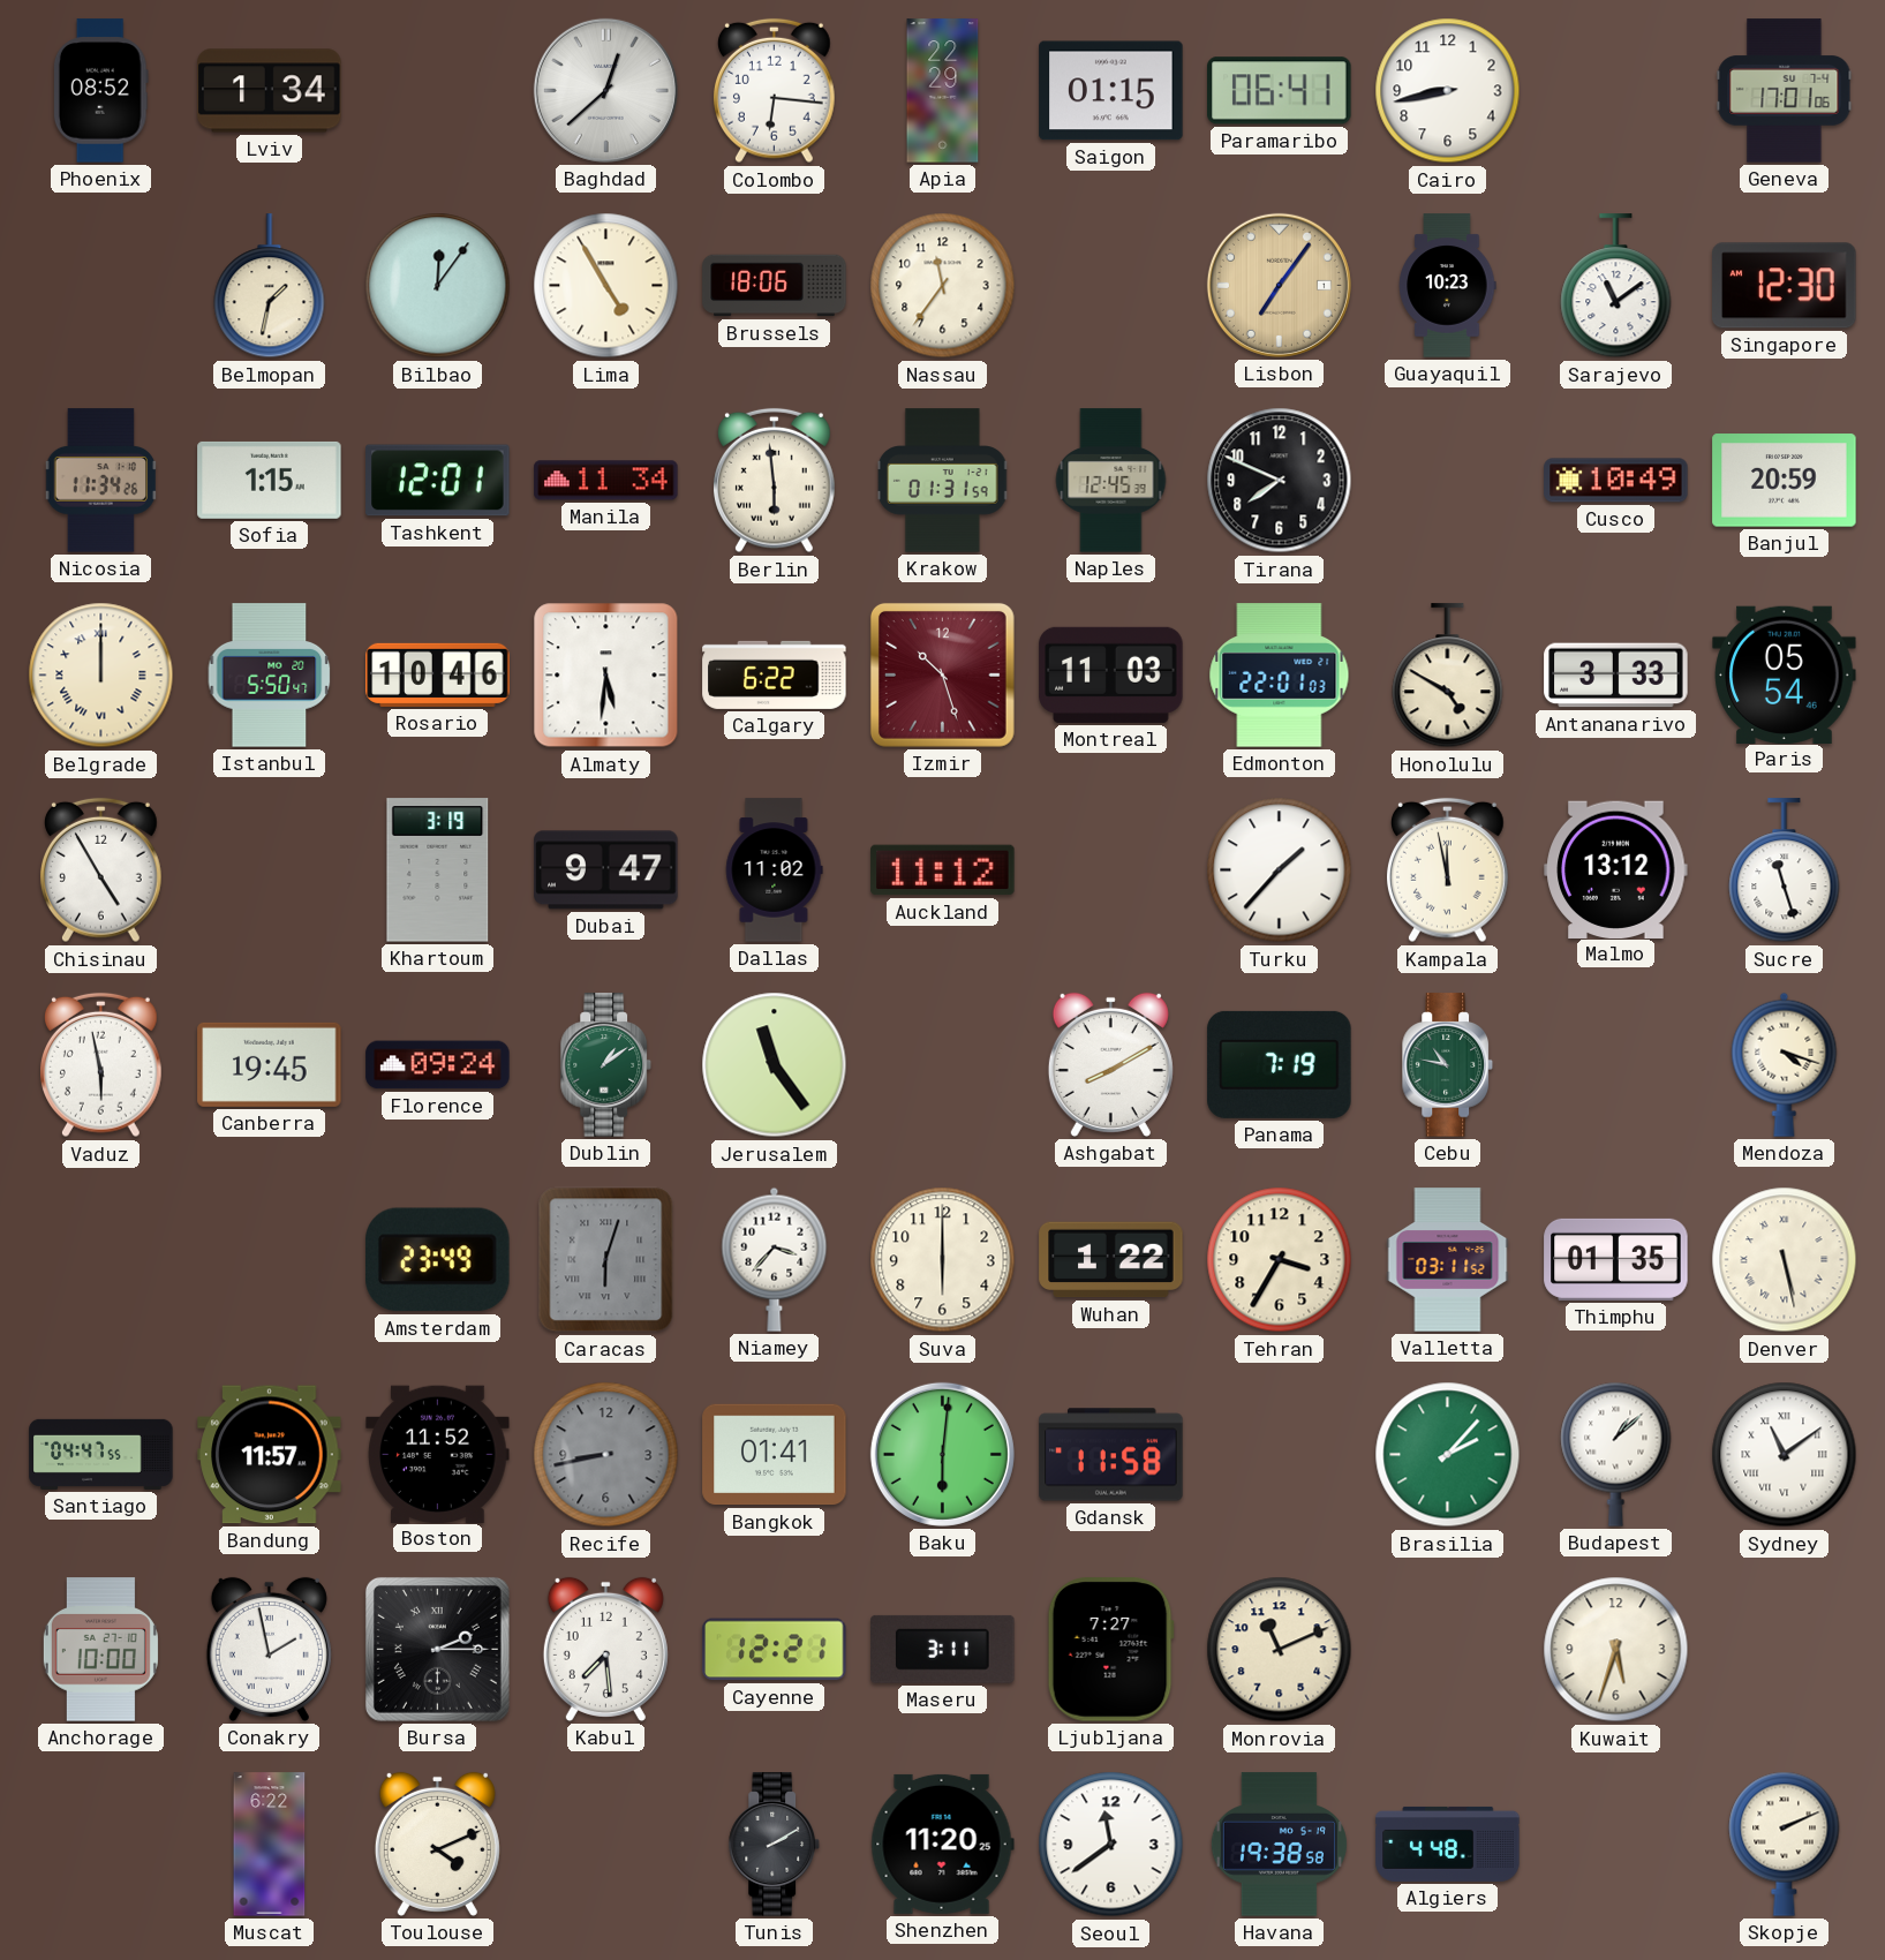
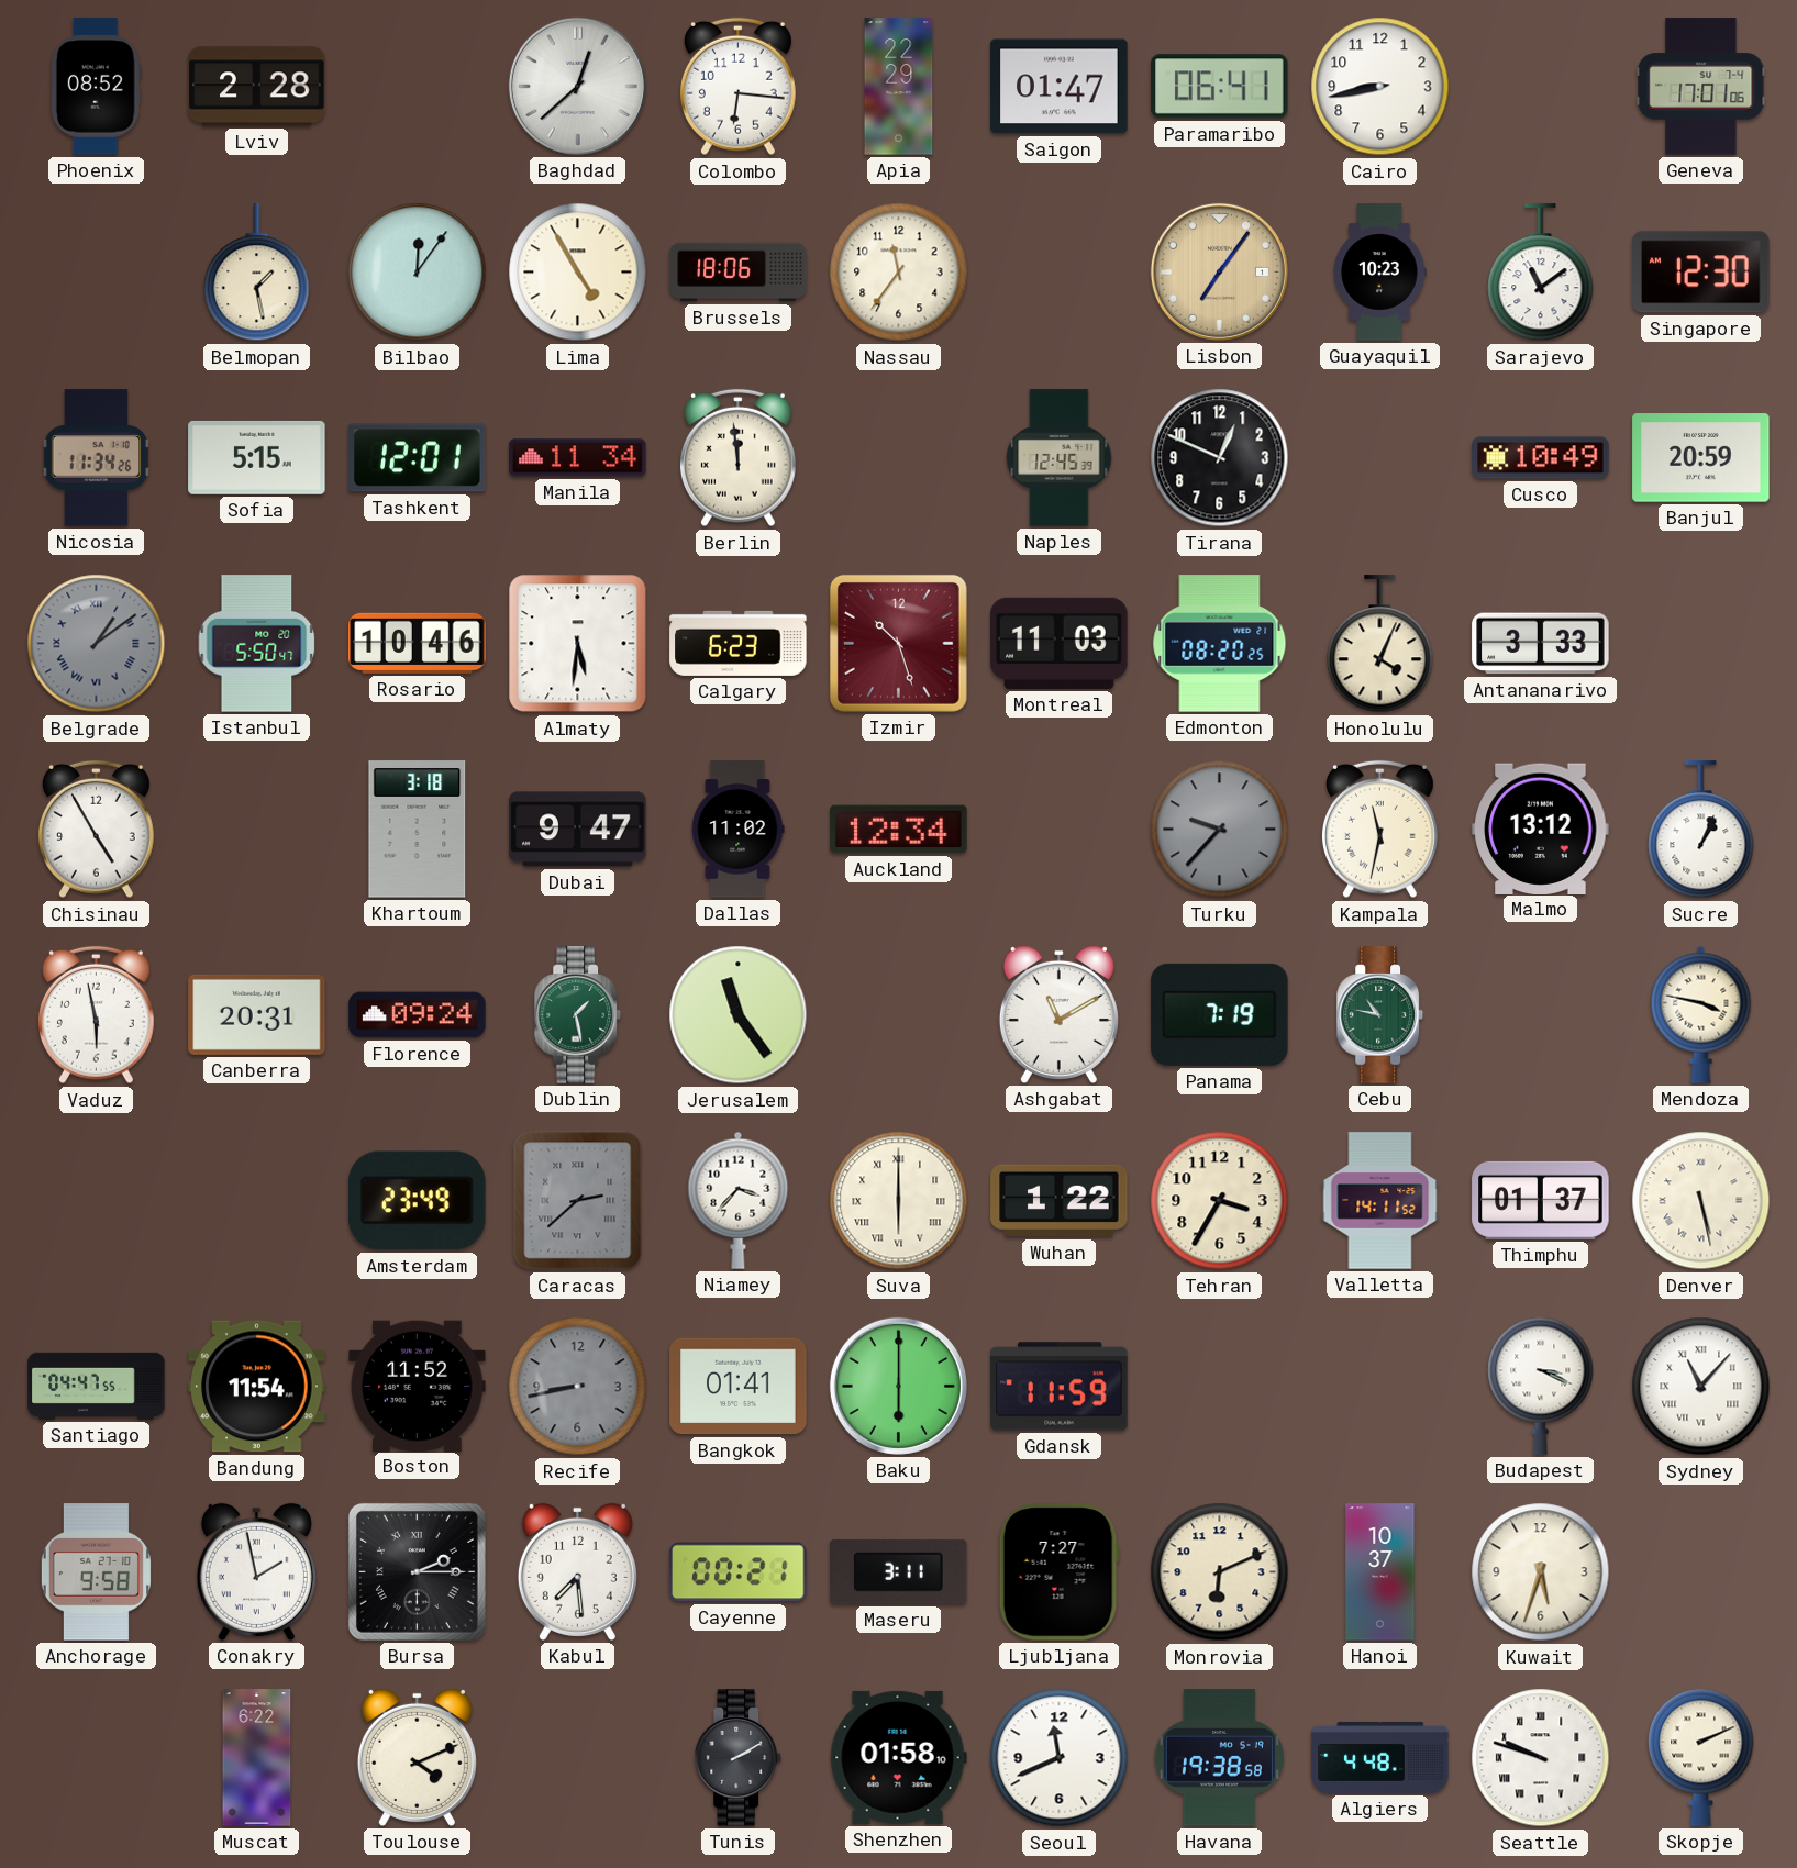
Lviv: 1:34 -> 2:28 (257, 87)
Saigon: 01:15 -> 01:47 (1060, 87)
Belmopan: 1:32 -> 1:28 (257, 273)
Sofia: 1:15 -> 5:15 (257, 457)
Berlin: 5:59 -> 11:59 (737, 458)
Krakow: 01:31 -> none (943, 481)
Tirana: 7:49 -> 12:49 (1220, 458)
Belgrade: 12:00 -> 1:09 (97, 644)
Belgrade dial: cream -> grey (97, 644)
Calgary: 6:22 -> 6:23 (739, 643)
Edmonton: 22:01 -> 08:20 (1220, 644)
Honolulu: 4:50 -> 4:04 (1380, 644)
Paris: 05:54 -> none (1785, 674)
Khartoum: 3:19 -> 3:18 (418, 830)
Auckland: 11:12 -> 12:34 (899, 830)
Turku: 1:37 -> 9:37 (1220, 830)
Turku dial: white -> grey (1220, 830)
Kampala: 11:58 -> 11:32 (1379, 830)
Sucre: 11:27 -> 1:04 (1701, 830)
Canberra: 19:45 -> 20:31 (257, 1014)
Dublin: 1:09 -> 1:28 (578, 1015)
Ashgabat: 8:10 -> 11:10 (1058, 1014)
Mendoza: 4:18 -> 3:47 (1701, 1014)
Caracas: 6:03 -> 2:38 (578, 1201)
Suva numerals: Arabic -> Roman (899, 1201)
Valletta: 03:11 -> 14:11 (1380, 1201)
Thimphu: 01:35 -> 01:37 (1541, 1200)
Bandung: 11:57 -> 11:54 (257, 1387)
Baku: 6:01 -> 6:00 (898, 1386)
Gdansk: 11:58 -> 11:59 (1060, 1387)
Brasilia: 2:07 -> none (1448, 1455)
Budapest: 1:08 -> 3:19 (1541, 1386)
Sydney: 11:09 -> 11:07 (1701, 1387)
Anchorage: 10:00 -> 9:58 (96, 1572)
Cayenne: 12:21 -> 00:21 (739, 1572)
Monrovia: 11:11 -> 6:11 (1220, 1572)
Hanoi: none -> 10:37 (1380, 1572)
Shenzhen: 11:20 -> 01:58 (898, 1757)
Seoul: 11:39 -> 11:41 (1060, 1758)
Seattle: none -> 9:48 (1541, 1758)
